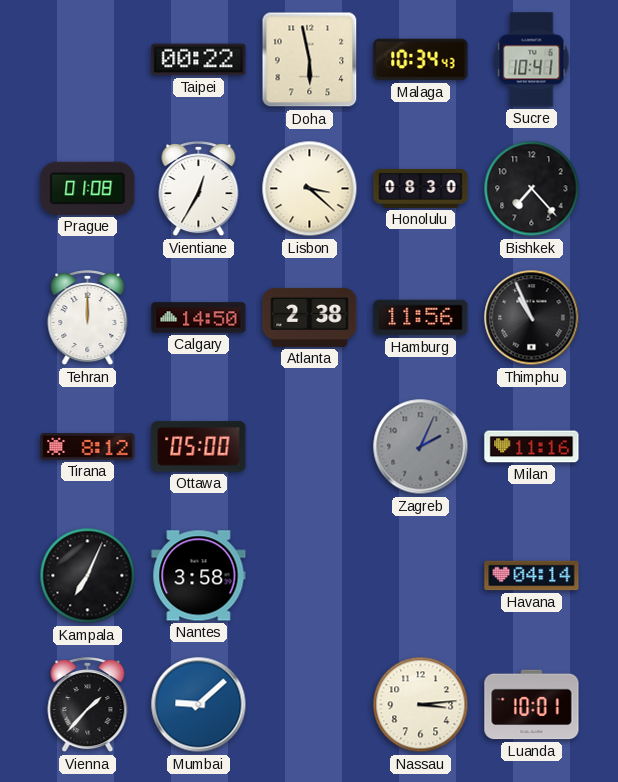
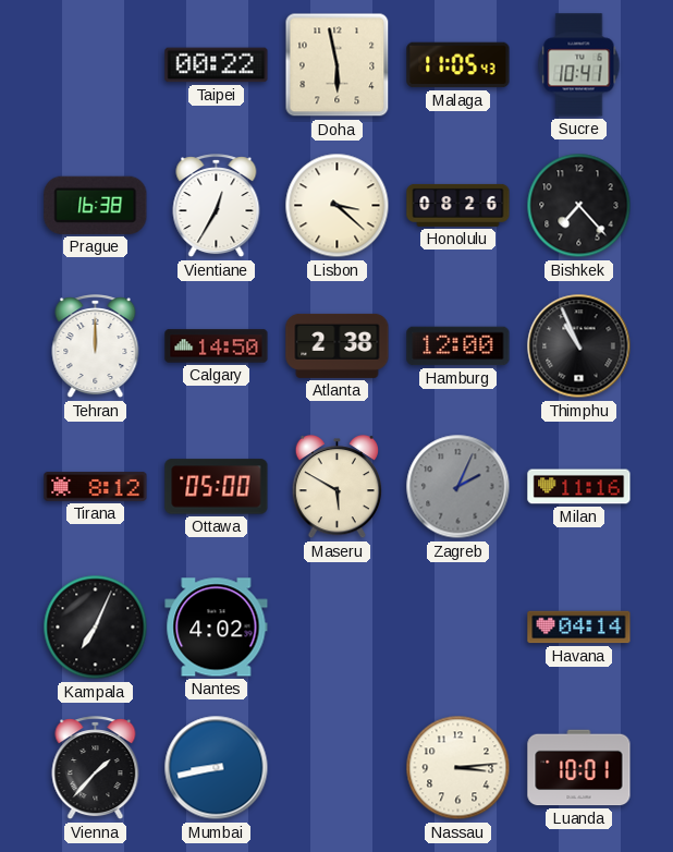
Malaga: 10:34 -> 11:05 (458, 65)
Prague: 01:08 -> 16:38 (96, 205)
Honolulu: 08:30 -> 08:26 (458, 205)
Hamburg: 11:56 -> 12:00 (458, 346)
Maseru: none -> 5:50 (338, 488)
Nantes: 3:58 -> 4:02 (217, 628)
Mumbai: 9:08 -> 8:43 (217, 768)
